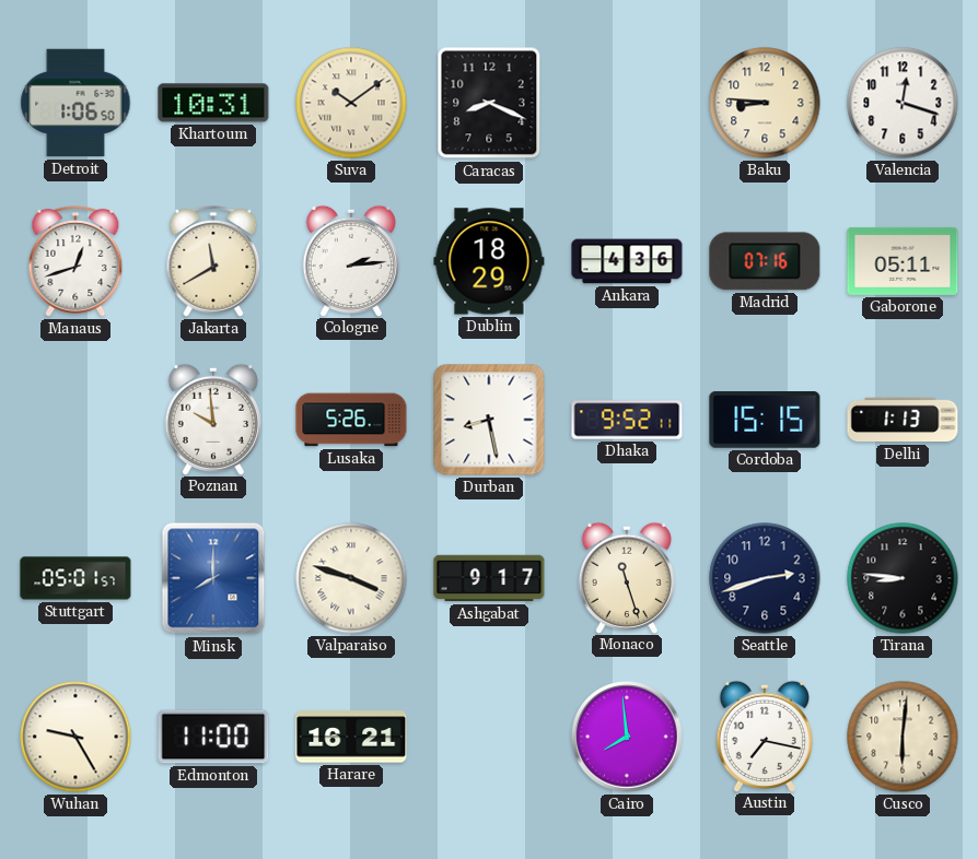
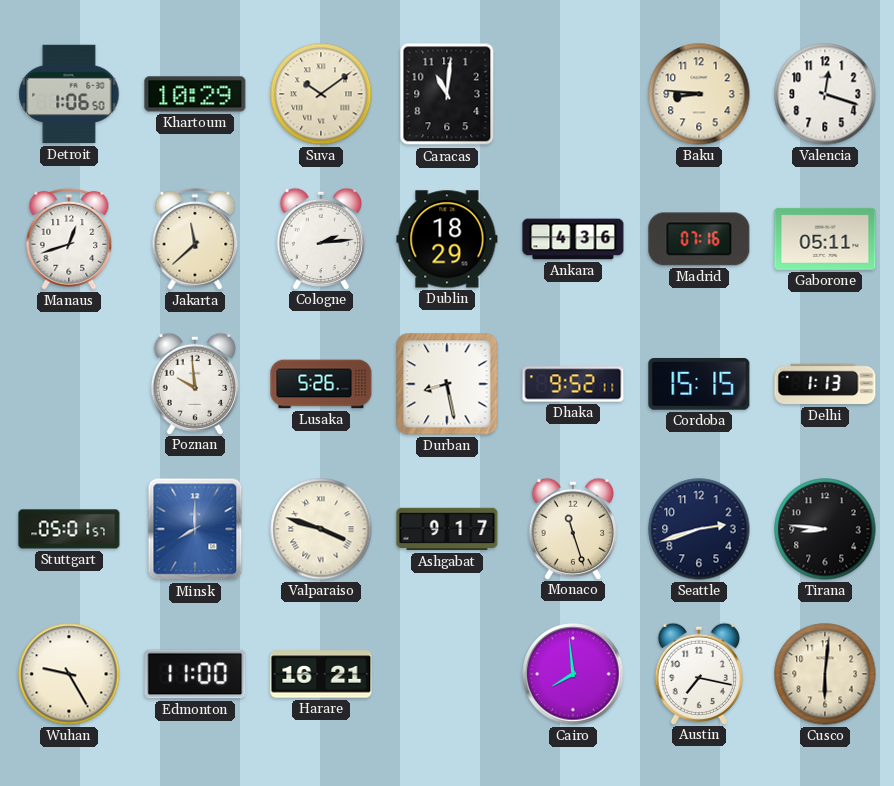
Khartoum: 10:31 -> 10:29 (195, 94)
Caracas: 8:19 -> 11:01 (447, 94)
Jakarta: 11:40 -> 11:38 (195, 240)
